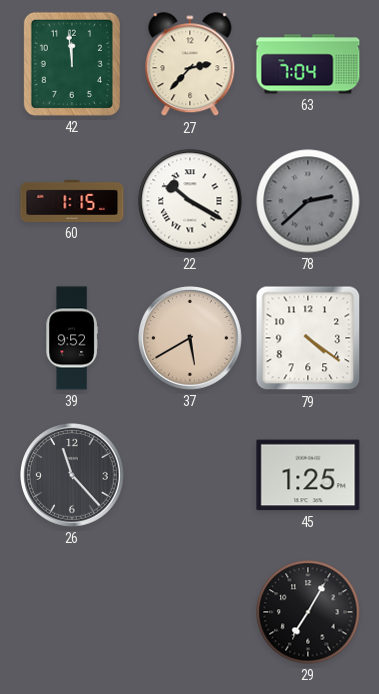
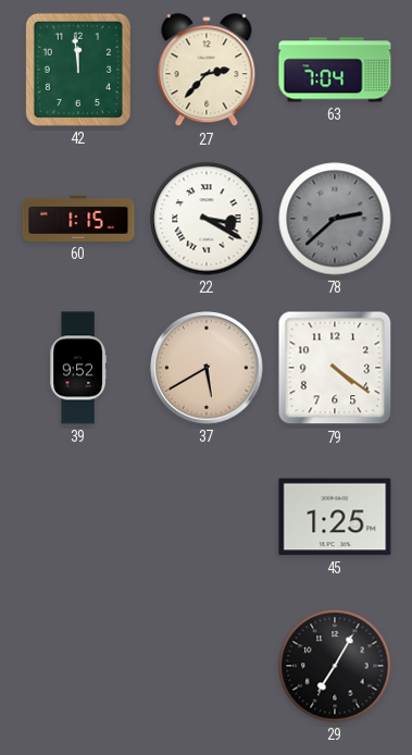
22: 10:20 -> 3:20 (207, 219)
26: 11:23 -> none (72, 475)
